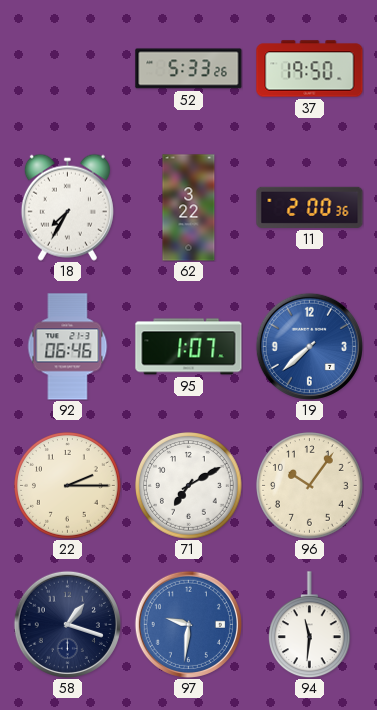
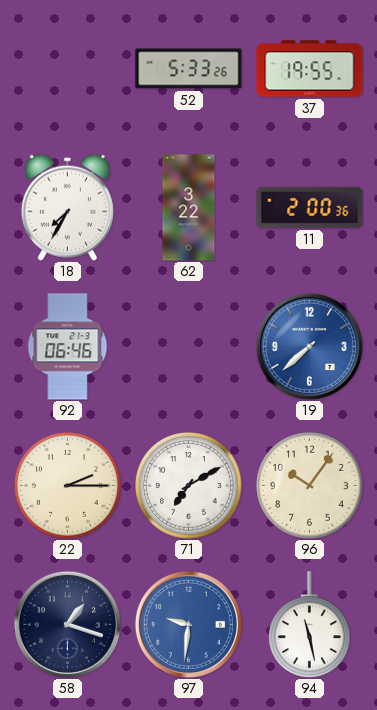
37: 19:50 -> 19:55 (310, 69)
95: 1:07 -> none (189, 347)
94: 11:31 -> 11:28 (309, 625)
